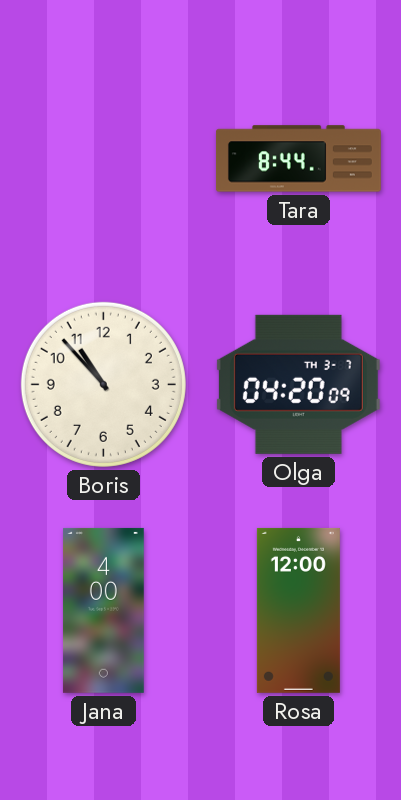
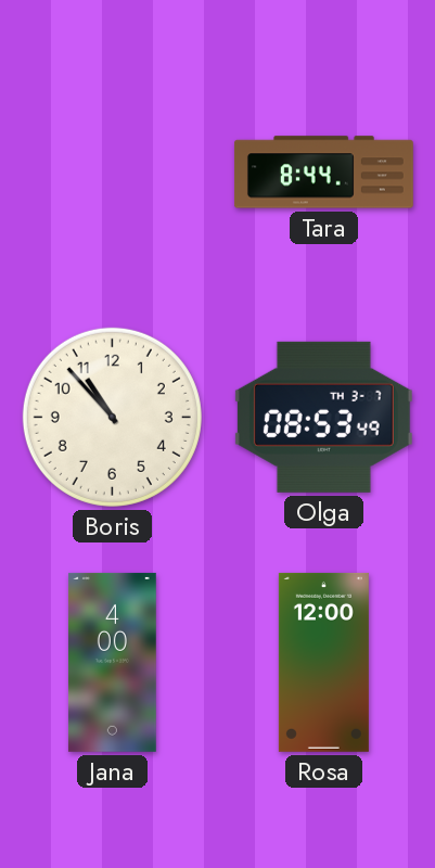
Olga: 04:20 -> 08:53 (323, 417)
